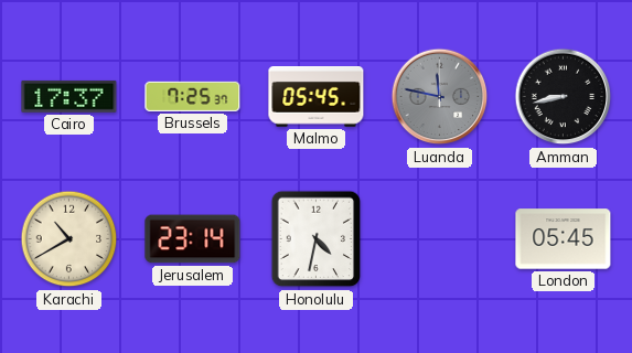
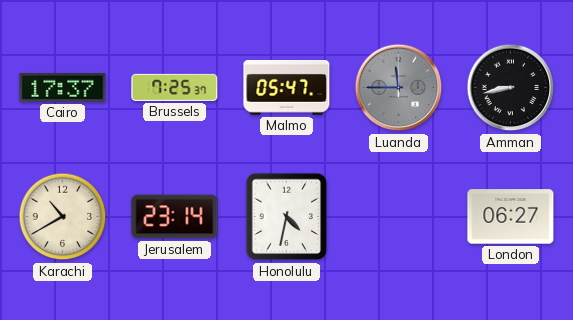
Malmo: 05:45 -> 05:47 (287, 88)
Luanda: 11:47 -> 11:45 (399, 88)
London: 05:45 -> 06:27 (511, 217)
